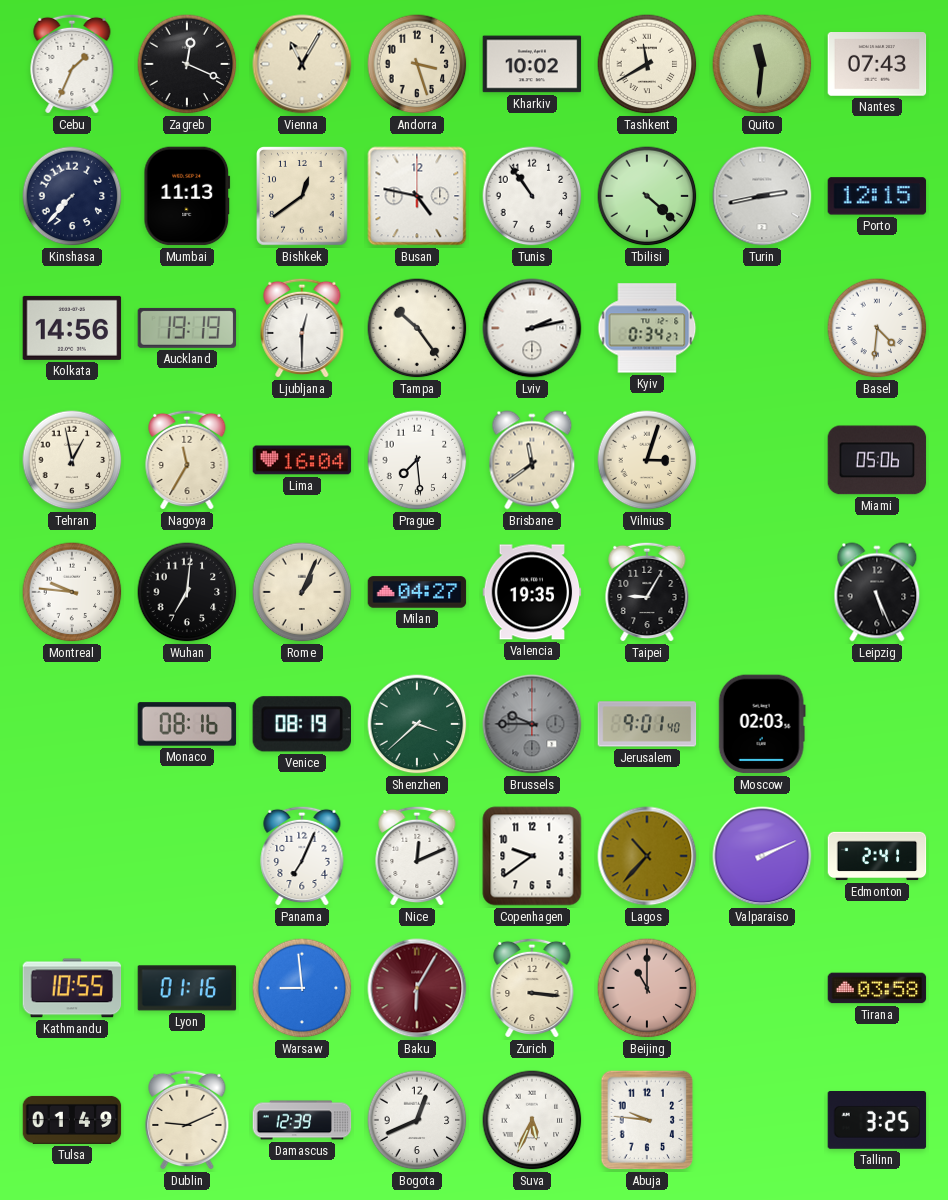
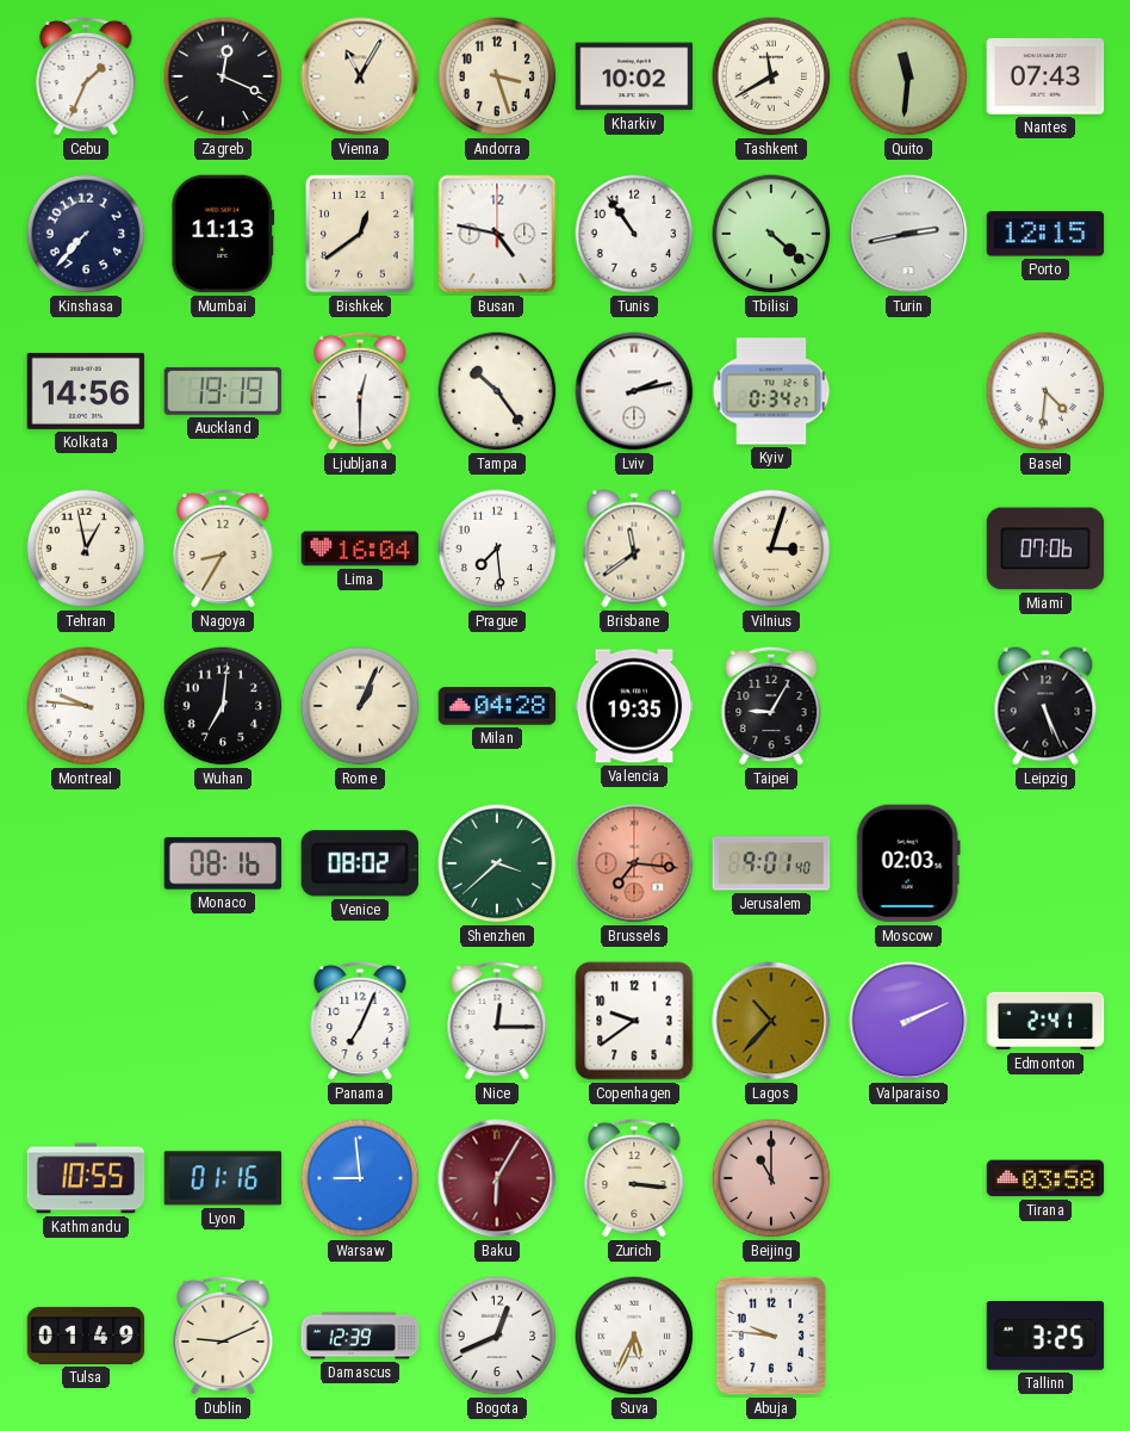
Nagoya: 11:35 -> 8:35 (223, 549)
Miami: 05:06 -> 07:06 (1045, 549)
Milan: 04:27 -> 04:28 (497, 706)
Venice: 08:19 -> 08:02 (359, 863)
Brussels: 9:45 -> 7:16 (634, 863)
Brussels dial: grey -> salmon (634, 863)
Nice: 12:11 -> 12:15 (497, 1021)
